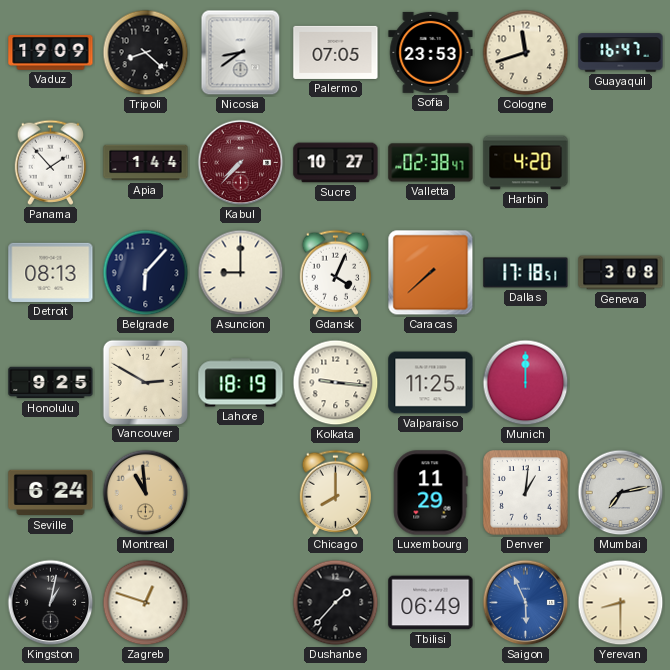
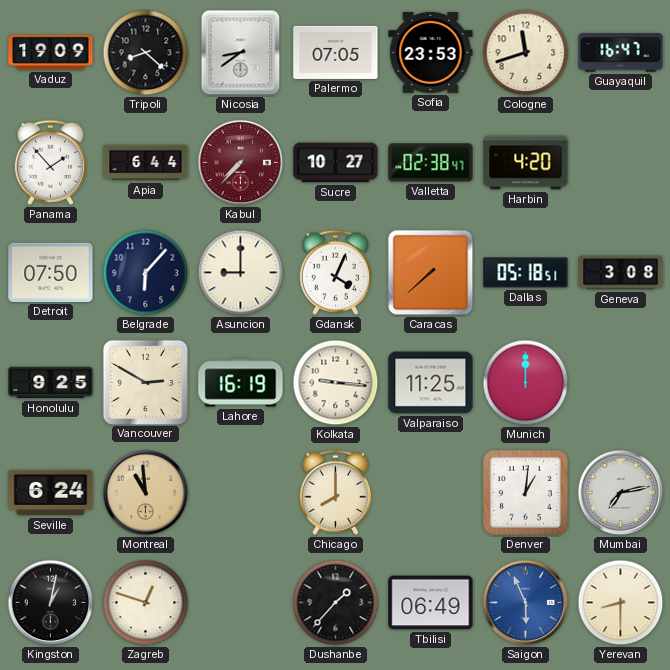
Apia: 1:44 -> 6:44 (146, 163)
Detroit: 08:13 -> 07:50 (51, 272)
Dallas: 17:18 -> 05:18 (526, 273)
Lahore: 18:19 -> 16:19 (241, 383)
Luxembourg: 11:29 -> none (431, 493)
